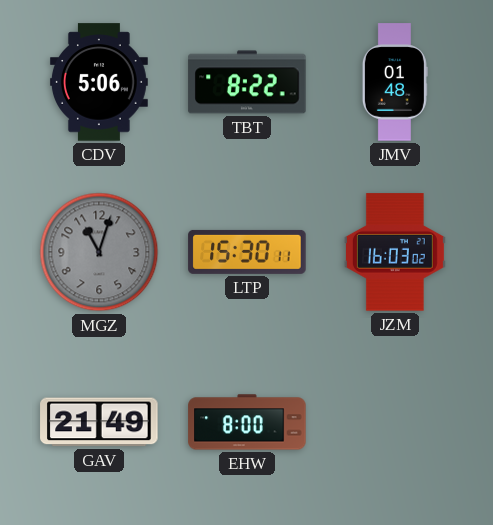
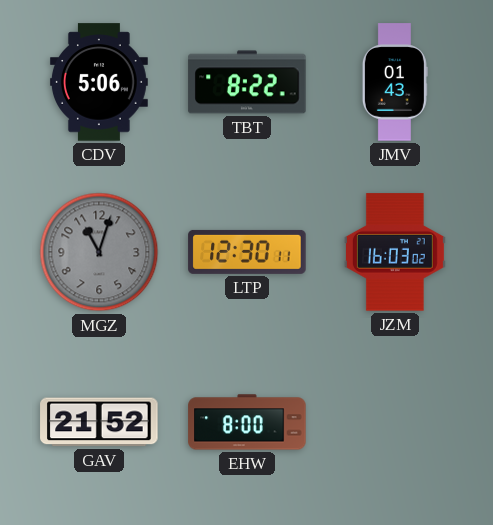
JMV: 01:48 -> 01:43 (395, 82)
LTP: 15:30 -> 12:30 (247, 252)
GAV: 21:49 -> 21:52 (99, 422)
